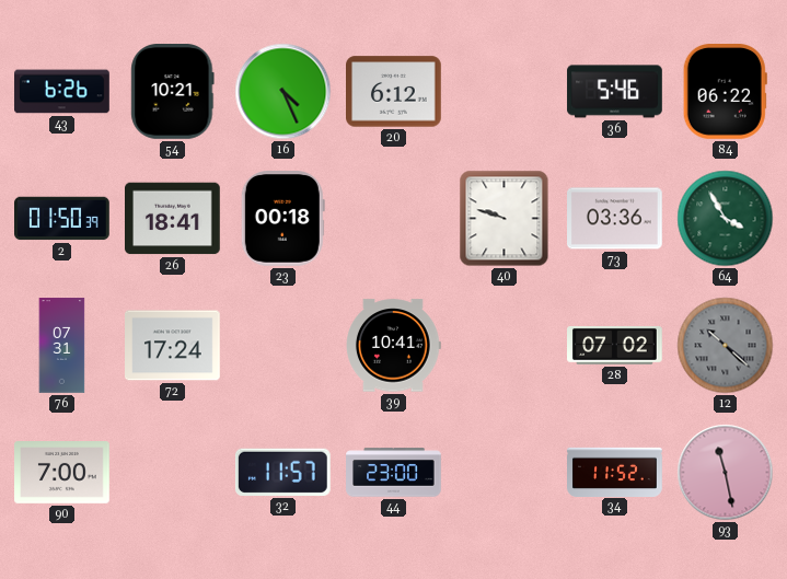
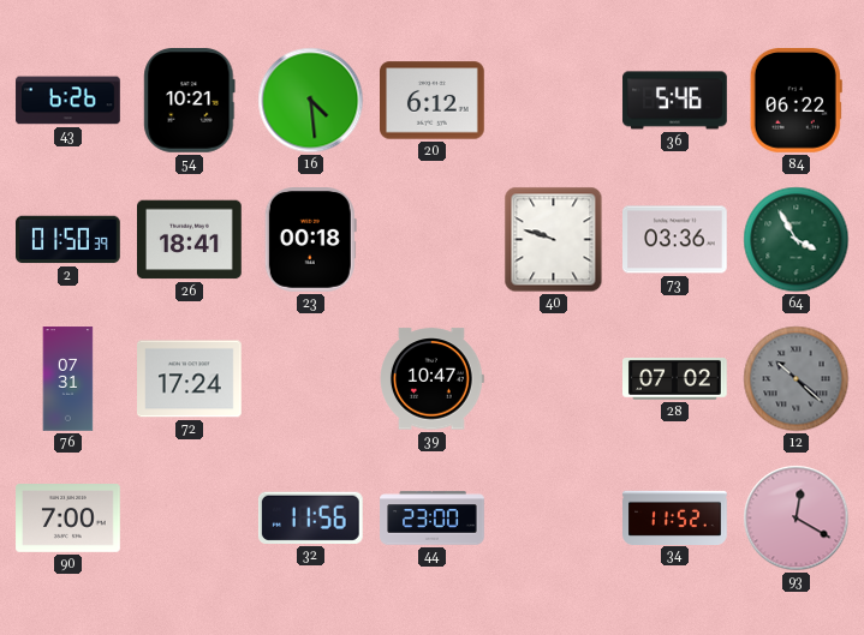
16: 4:26 -> 4:29 (311, 101)
39: 10:41 -> 10:47 (433, 379)
32: 11:57 -> 11:56 (310, 517)
93: 11:28 -> 12:20 (797, 519)
